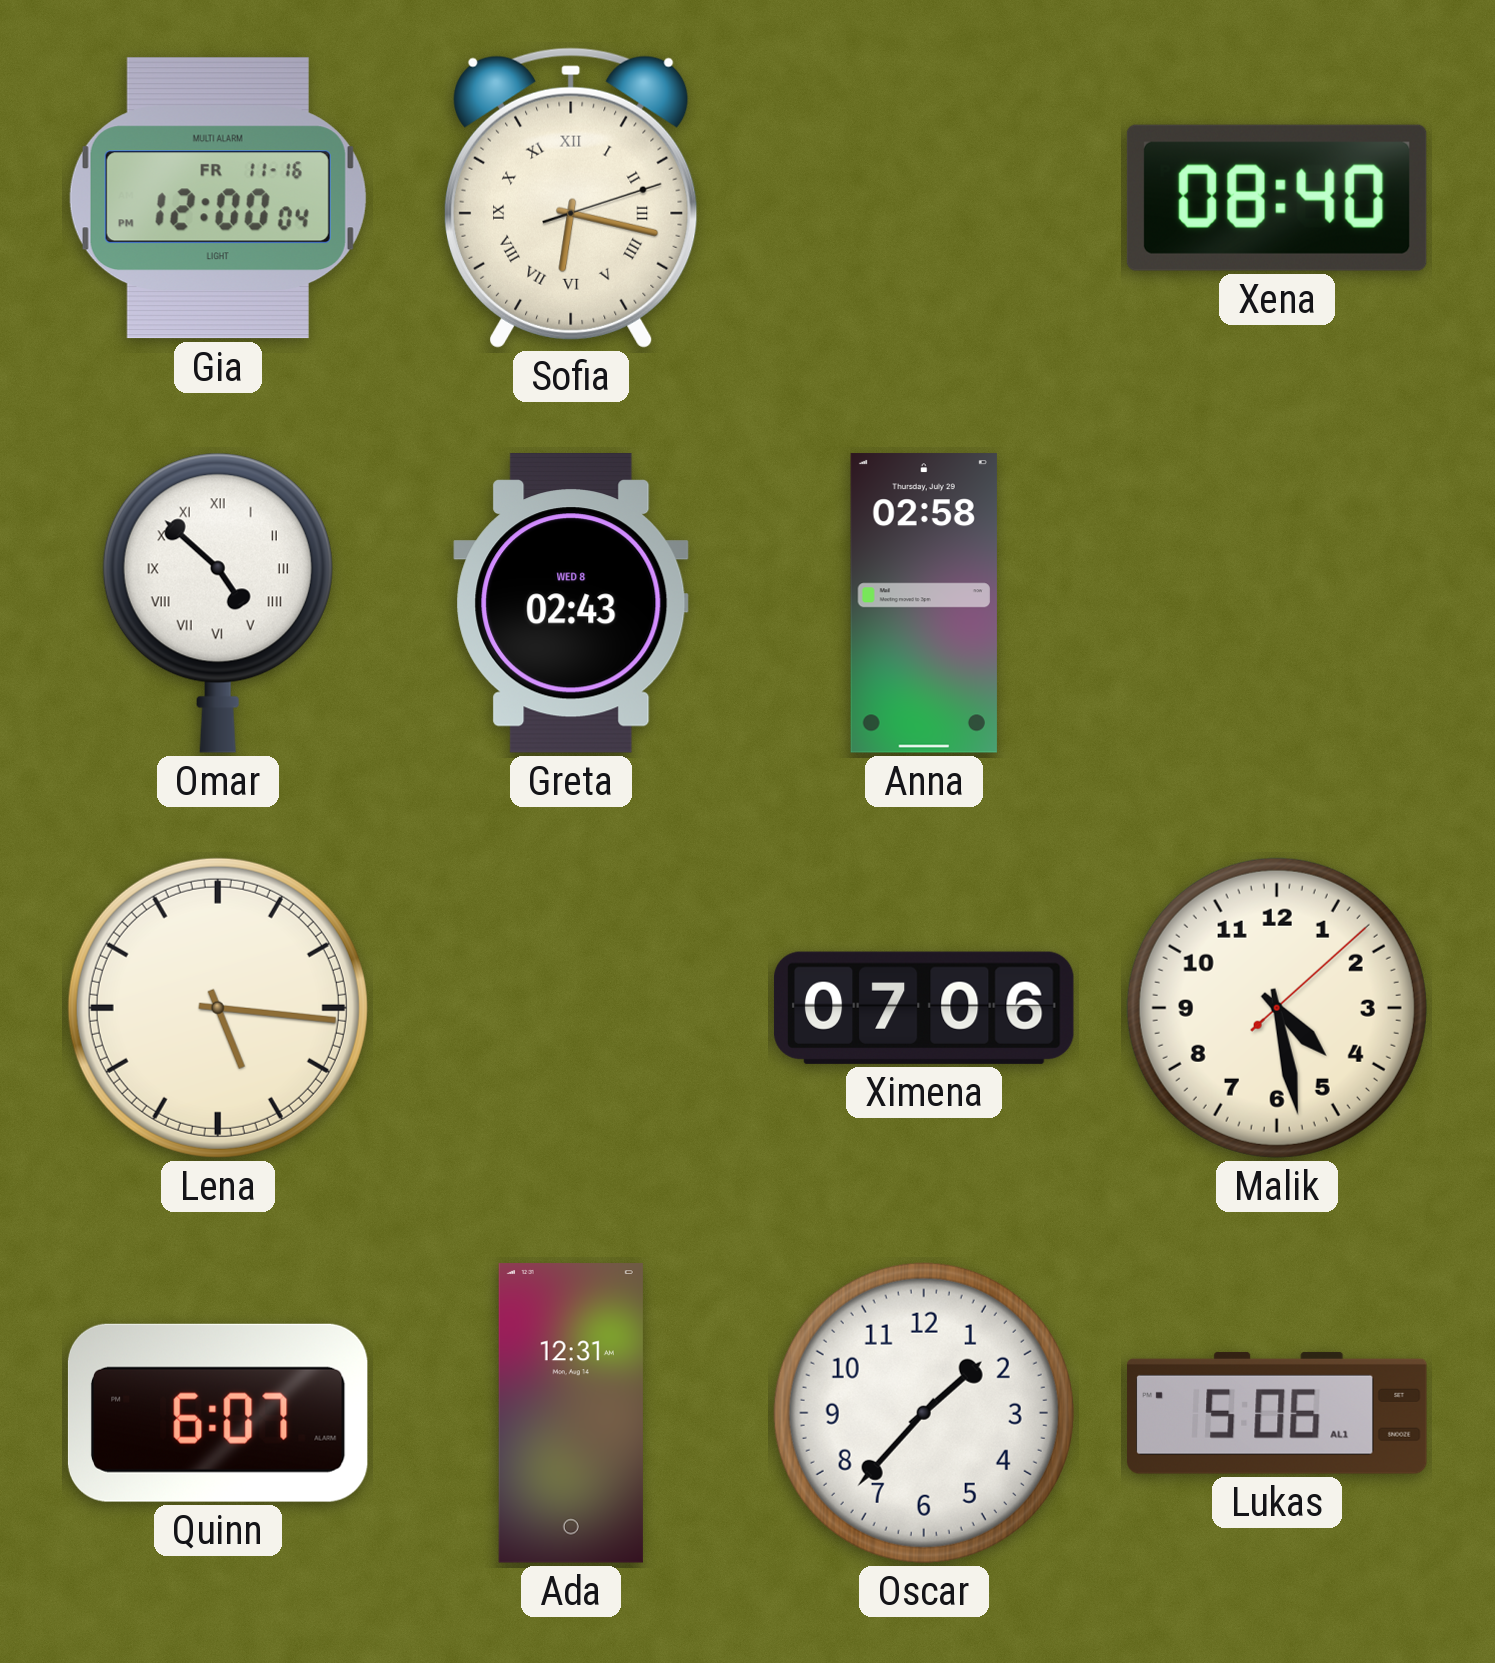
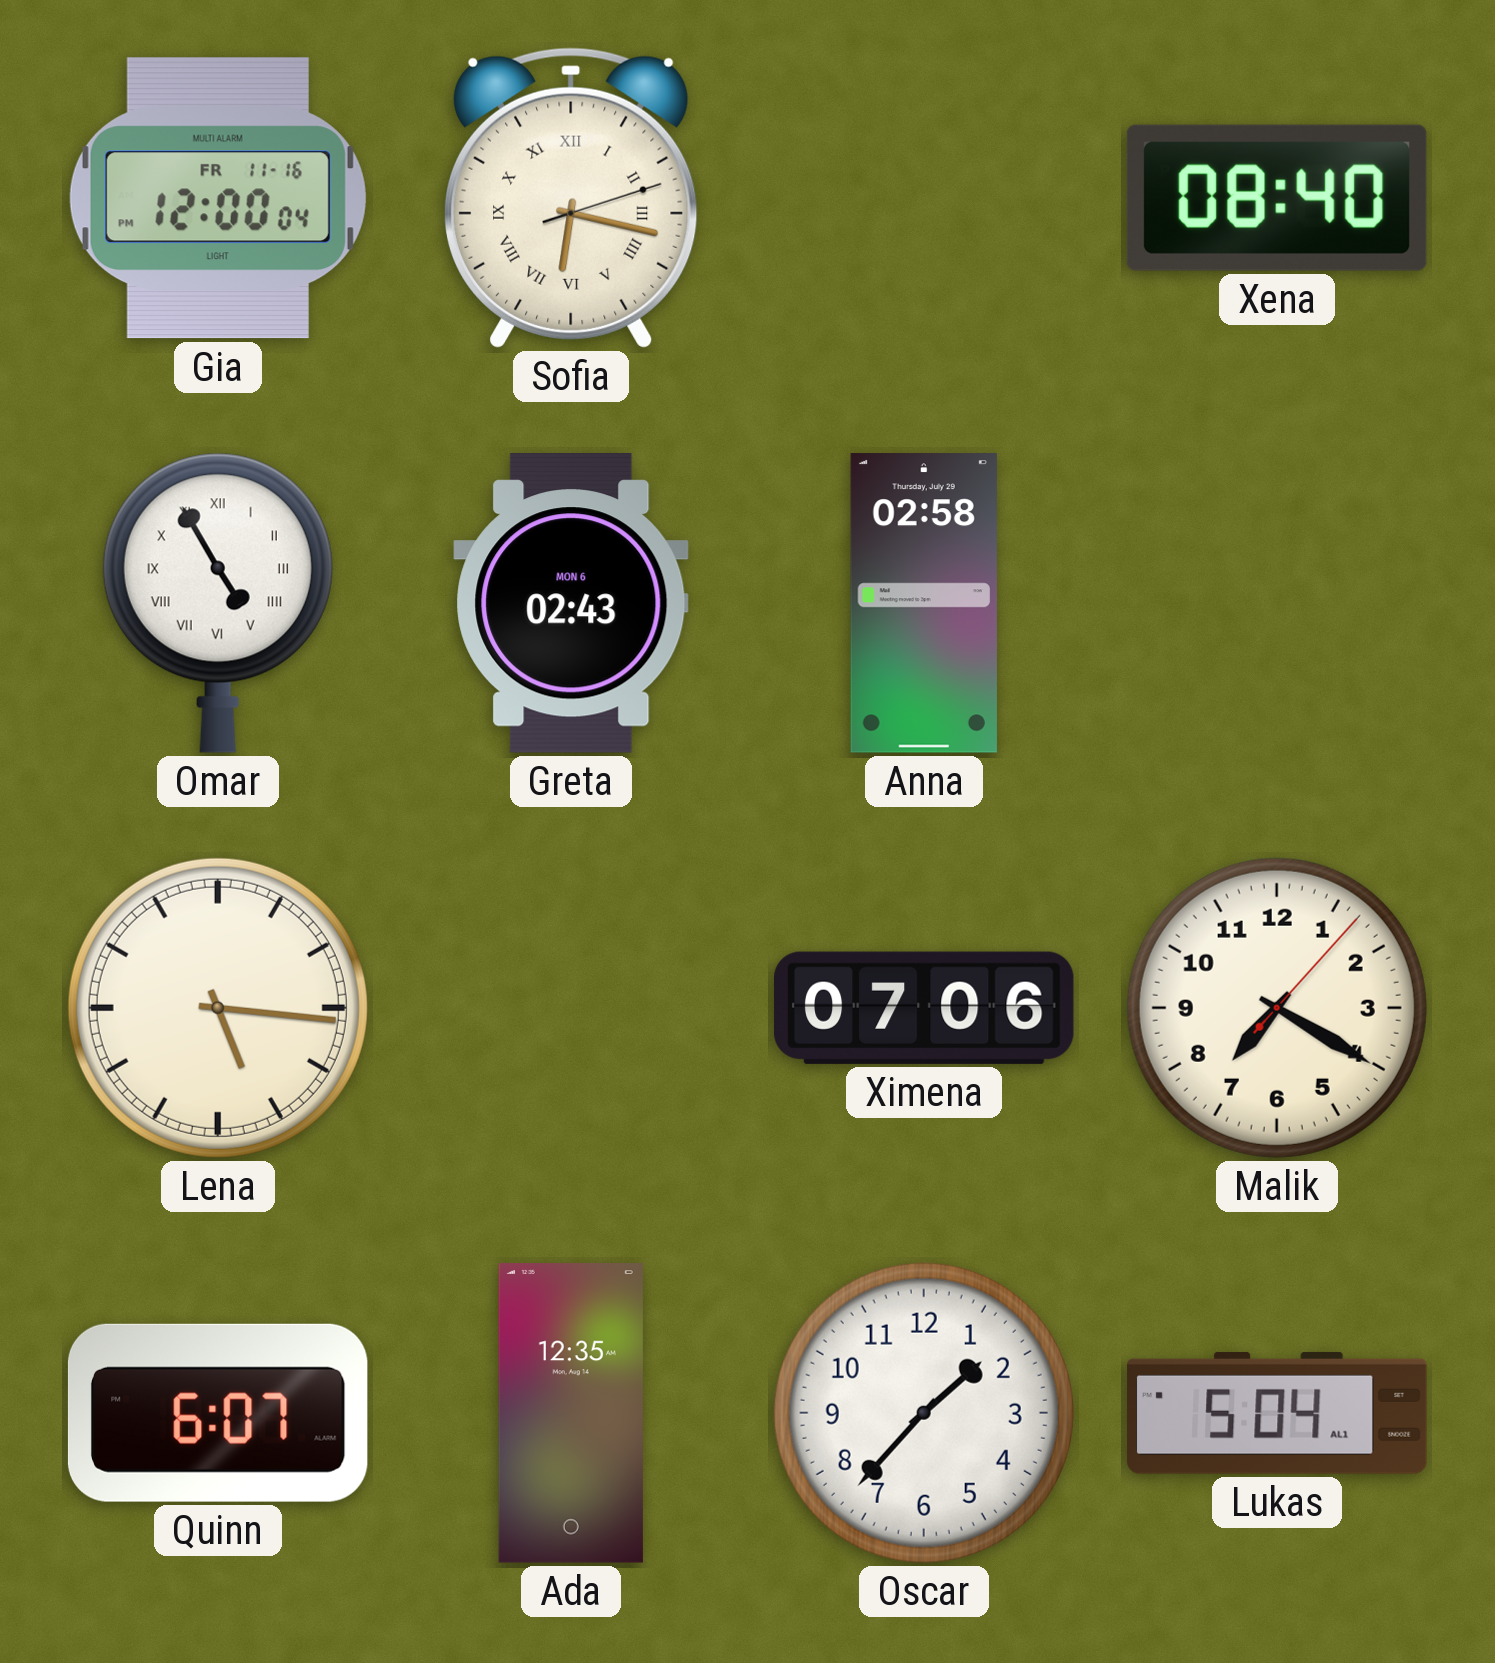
Omar: 4:52 -> 4:55 (218, 603)
Greta date: WED 8 -> MON 6 (571, 604)
Malik: 4:28 -> 7:20 (1277, 1008)
Ada: 12:31 -> 12:35 (571, 1413)
Lukas: 5:06 -> 5:04 (1277, 1413)
